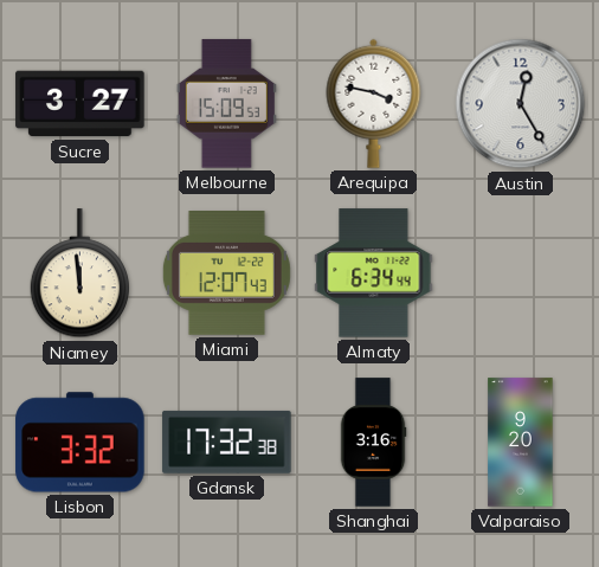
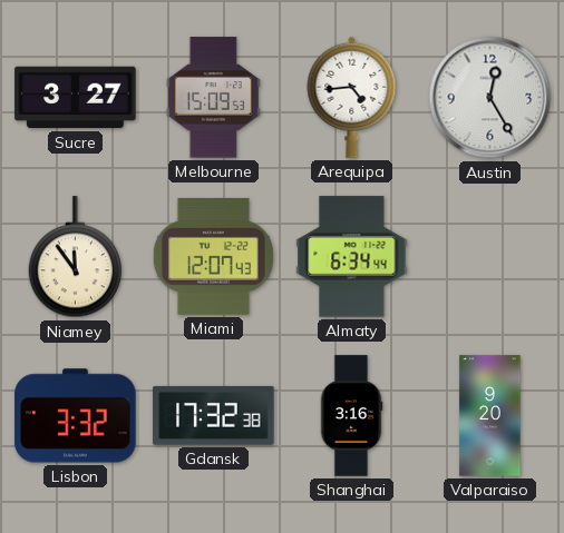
Arequipa: 3:47 -> 4:44 (352, 97)
Niamey: 11:59 -> 11:54 (76, 257)
